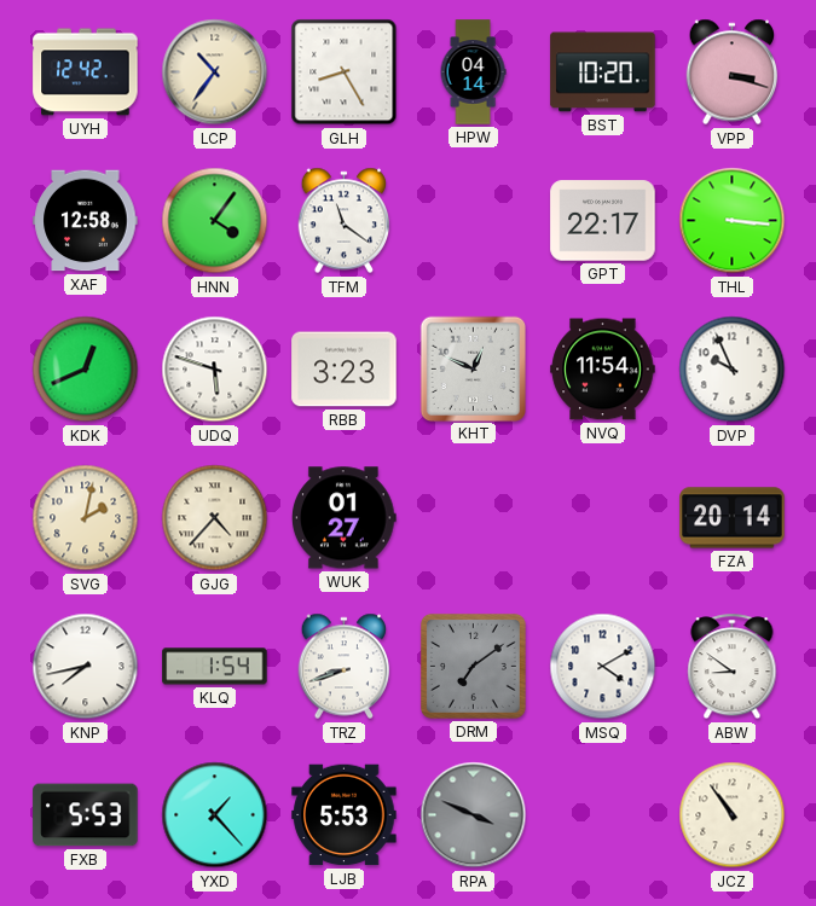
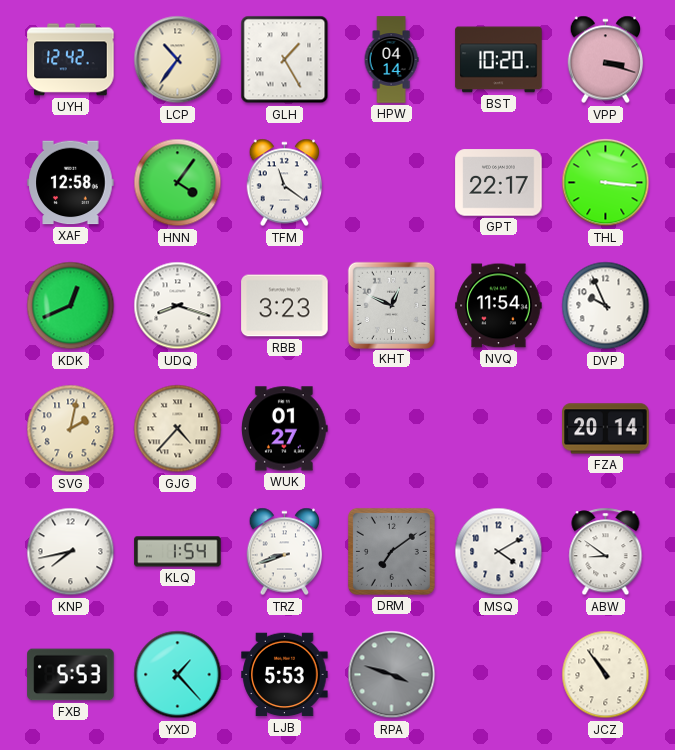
GLH: 8:25 -> 1:25 (285, 60)
UDQ: 5:48 -> 8:18 (178, 306)
RPA: 3:49 -> 3:48 (392, 675)
